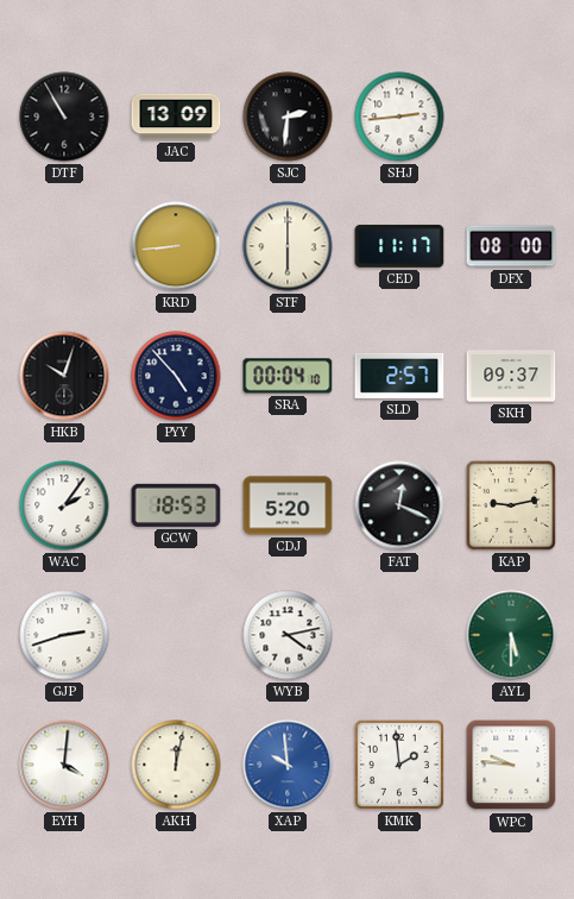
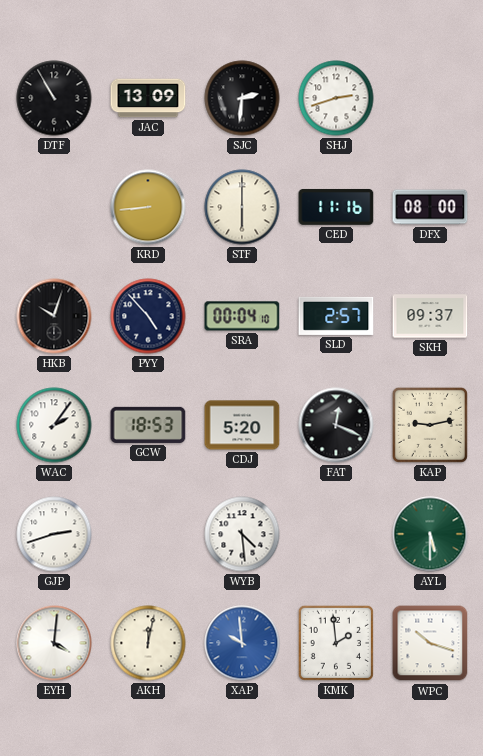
SHJ: 2:44 -> 2:42 (336, 98)
CED: 11:17 -> 11:16 (336, 207)
WYB: 4:13 -> 4:29 (242, 534)
WPC: 9:46 -> 10:18 (430, 643)
